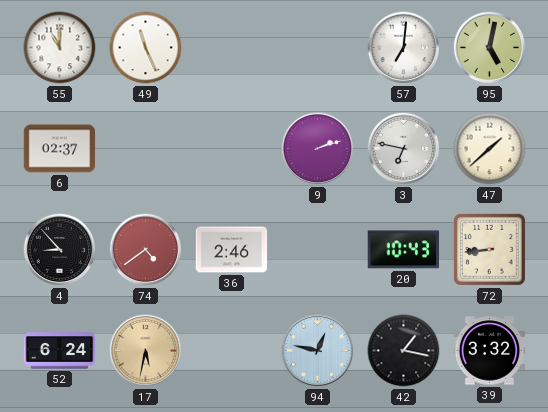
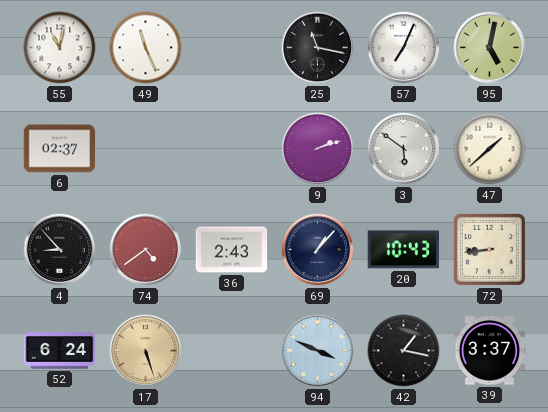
55: 11:00 -> 11:02 (60, 48)
25: none -> 11:17 (318, 48)
57: 7:01 -> 7:04 (404, 48)
3: 6:47 -> 5:51 (404, 149)
36: 2:46 -> 2:43 (232, 250)
69: none -> 1:07 (318, 250)
17: 5:32 -> 5:27 (146, 351)
94: 12:47 -> 3:49 (318, 351)
39: 3:32 -> 3:37 (490, 351)
